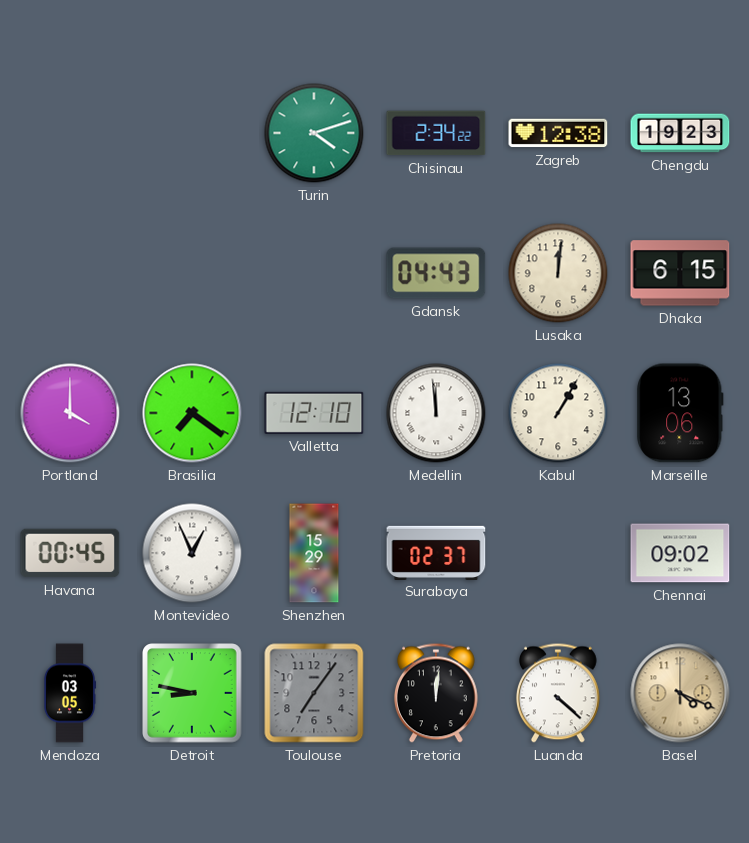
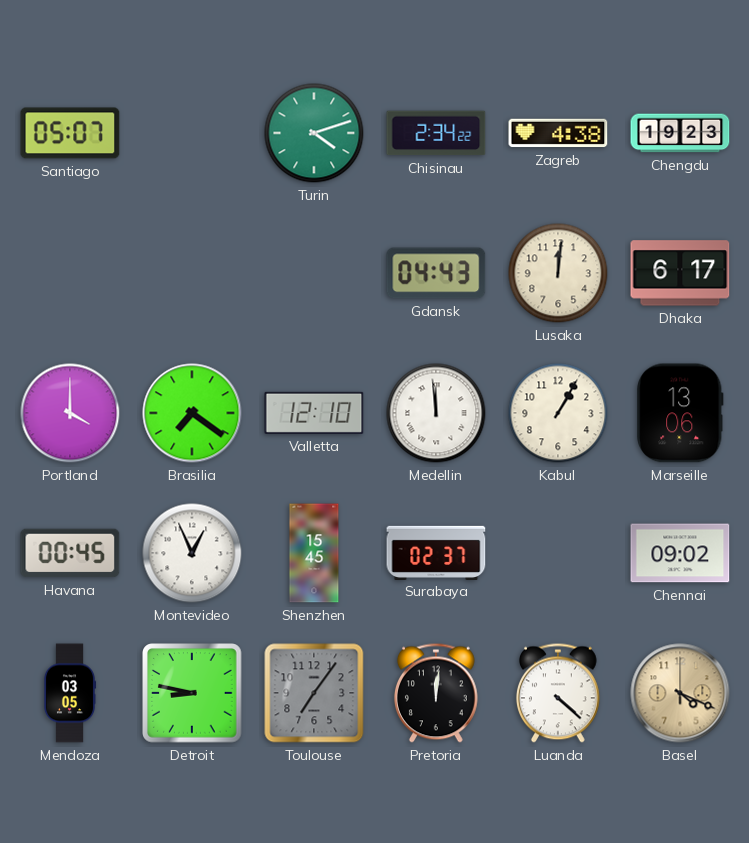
Santiago: none -> 05:07 (70, 133)
Zagreb: 12:38 -> 4:38 (558, 133)
Dhaka: 6:15 -> 6:17 (680, 273)
Shenzhen: 15:29 -> 15:45 (314, 553)
